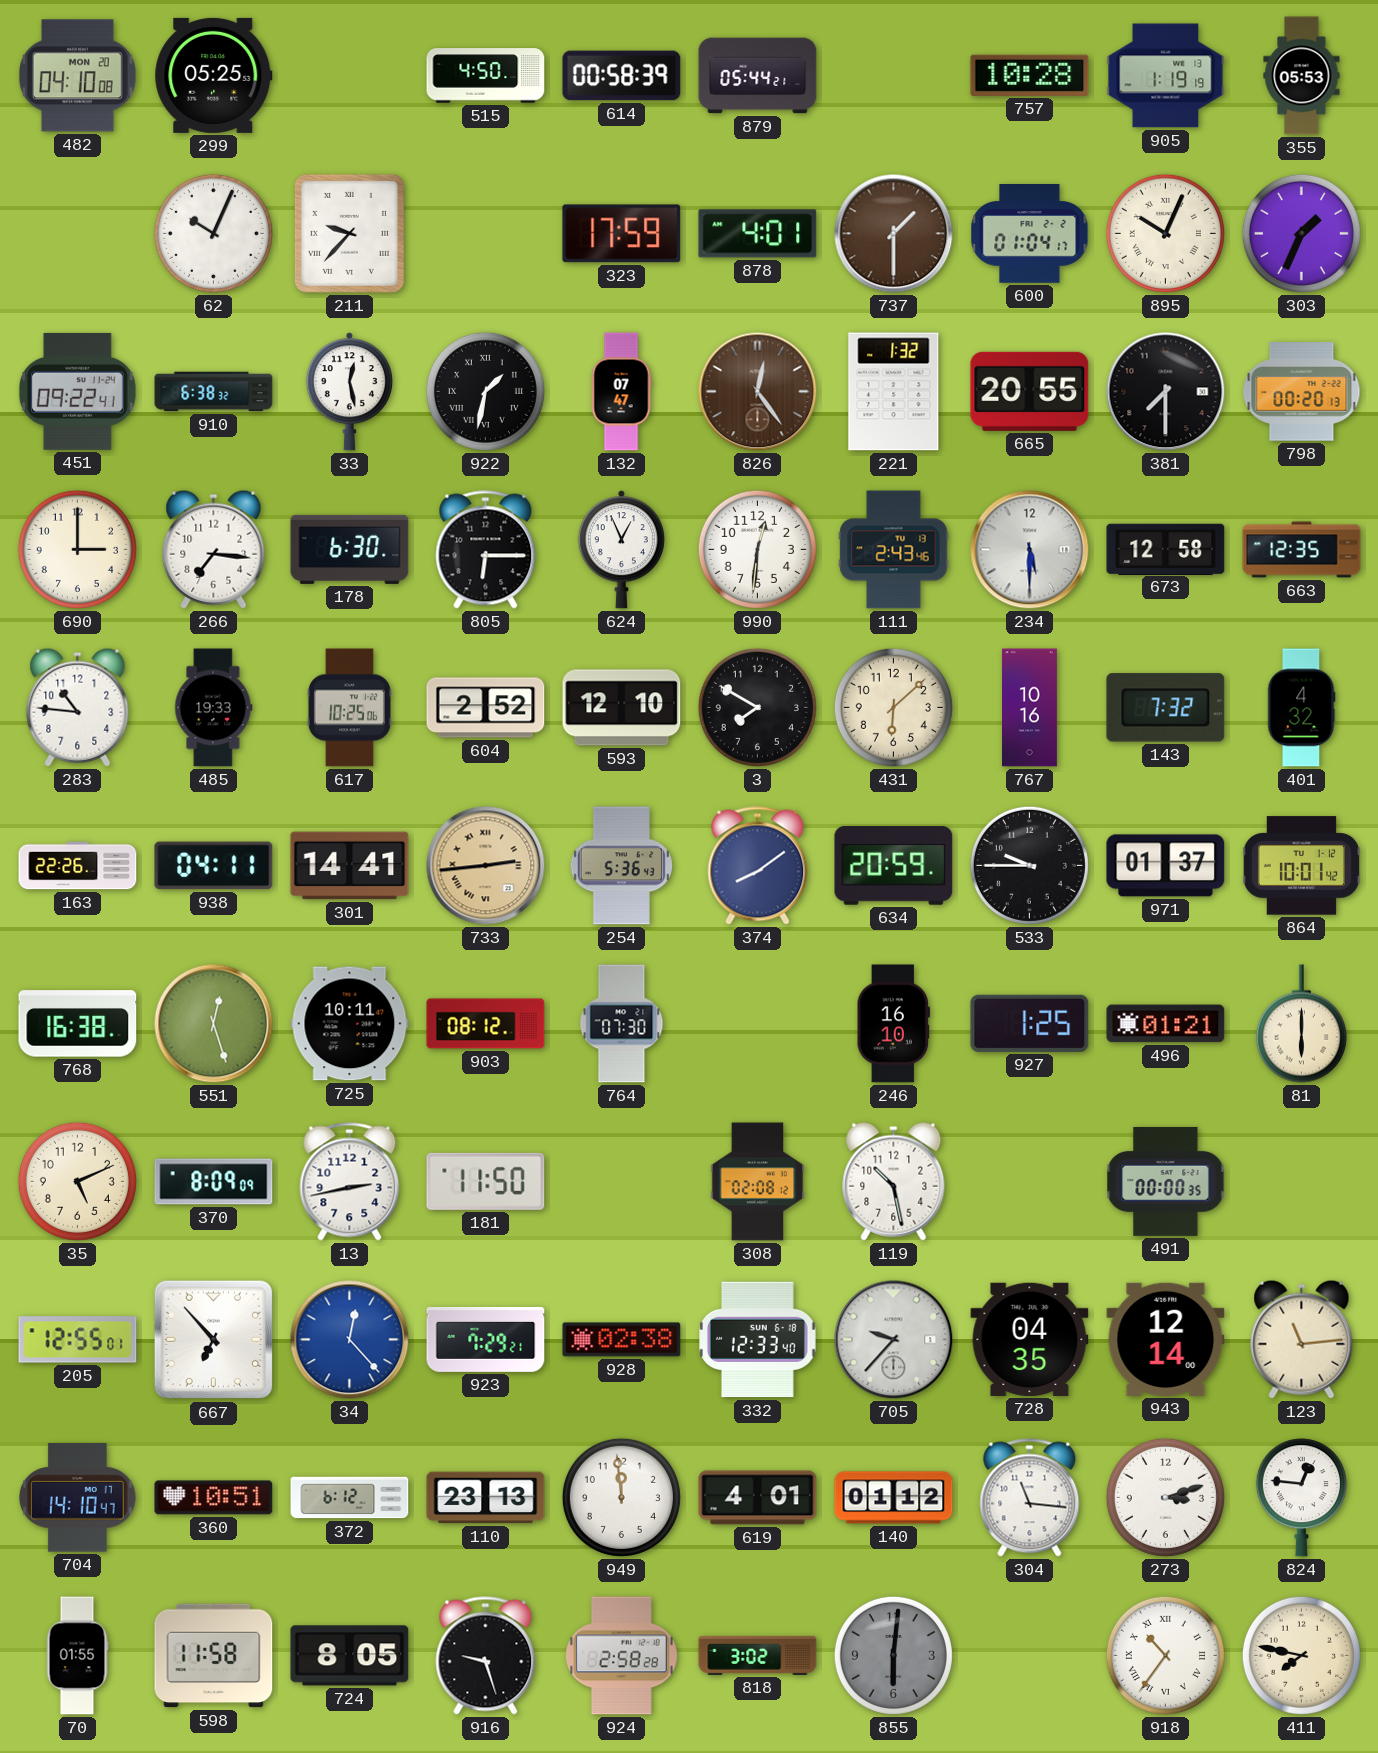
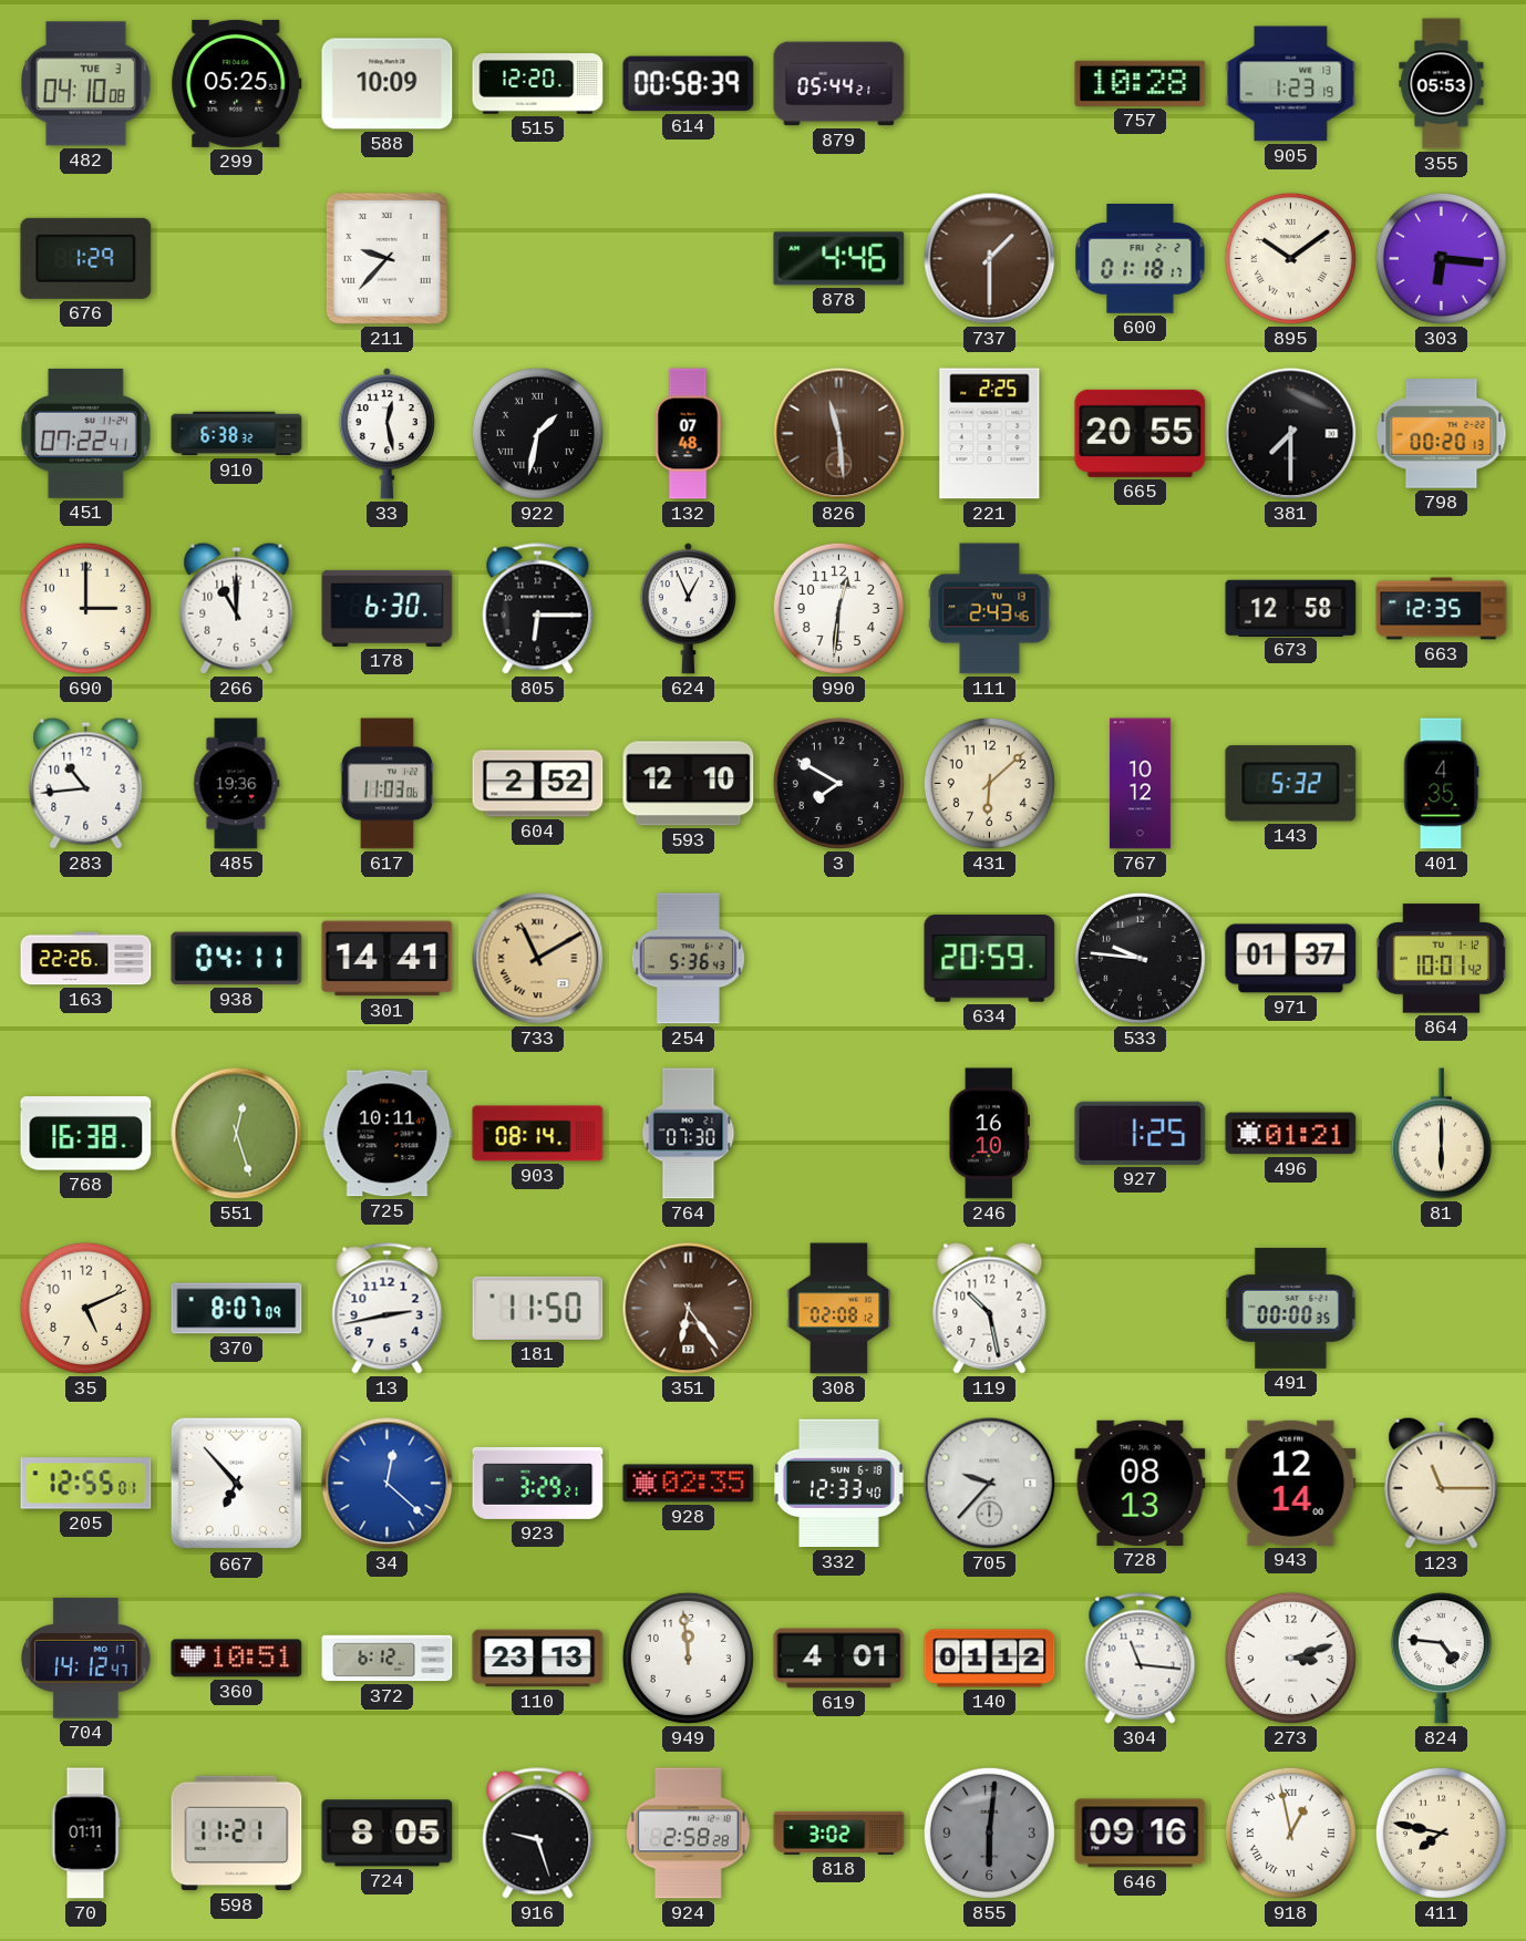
482 date: MON 20 -> TUE 3 (85, 84)
588: none -> 10:09 (388, 84)
515: 4:50 -> 12:20 (538, 84)
905: 1:19 -> 1:23 (1291, 84)
676: none -> 1:29 (86, 258)
62: 10:04 -> none (213, 233)
323: 17:59 -> none (622, 234)
878: 4:01 -> 4:46 (839, 259)
600: 01:04 -> 01:18 (1141, 259)
895: 10:04 -> 10:09 (1290, 258)
303: 1:34 -> 6:16 (1441, 258)
451: 09:22 -> 07:22 (85, 433)
132: 07:47 -> 07:48 (688, 434)
826: 12:24 -> 11:29 (839, 434)
221: 1:32 -> 2:25 (990, 434)
266: 7:16 -> 11:00 (237, 608)
234: 5:30 -> none (1030, 550)
283: 10:46 -> 10:44 (86, 783)
485: 19:33 -> 19:36 (237, 784)
617: 10:25 -> 11:03 (386, 784)
767: 10:16 -> 10:12 (1141, 784)
143: 7:32 -> 5:32 (1291, 784)
401: 4:32 -> 4:35 (1441, 784)
733: 2:44 -> 11:10 (538, 959)
374: 8:09 -> none (758, 866)
533: 9:45 -> 9:46 (1140, 958)
903: 08:12 -> 08:14 (538, 1134)
370: 8:09 -> 8:07 (237, 1309)
351: none -> 6:24 (689, 1309)
34: 12:23 -> 12:22 (388, 1484)
923: 7:29 -> 3:29 (538, 1484)
928: 02:38 -> 02:35 (689, 1484)
728: 04:35 -> 08:13 (1141, 1483)
123: 11:14 -> 11:15 (1442, 1483)
704: 14:10 -> 14:12 (86, 1659)
824: 12:46 -> 4:46 (1441, 1659)
70: 01:55 -> 01:11 (85, 1834)
598: 11:58 -> 11:21 (237, 1834)
646: none -> 09:16 (1141, 1834)
918: 10:36 -> 12:58 (1290, 1832)
